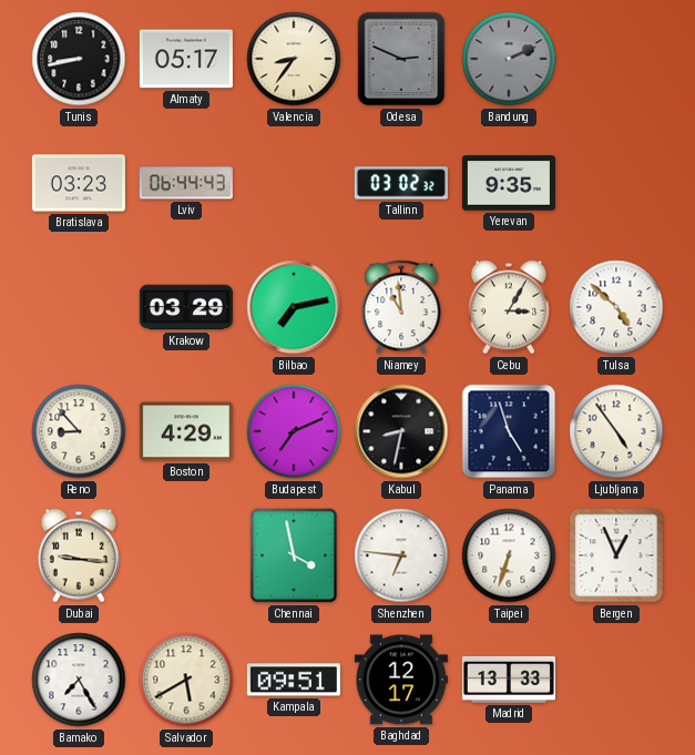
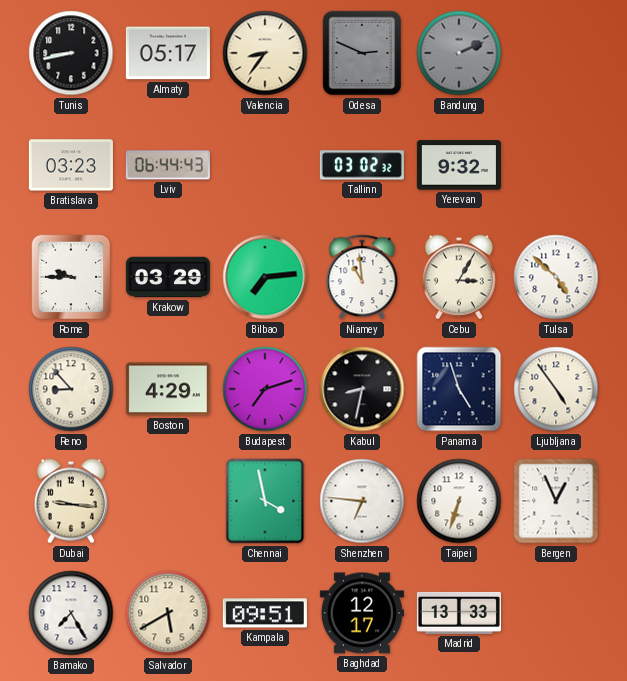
Yerevan: 9:35 -> 9:32 (459, 165)
Rome: none -> 9:45 (71, 277)
Bilbao: 7:13 -> 7:14 (265, 277)
Budapest: 7:11 -> 7:12 (265, 389)
